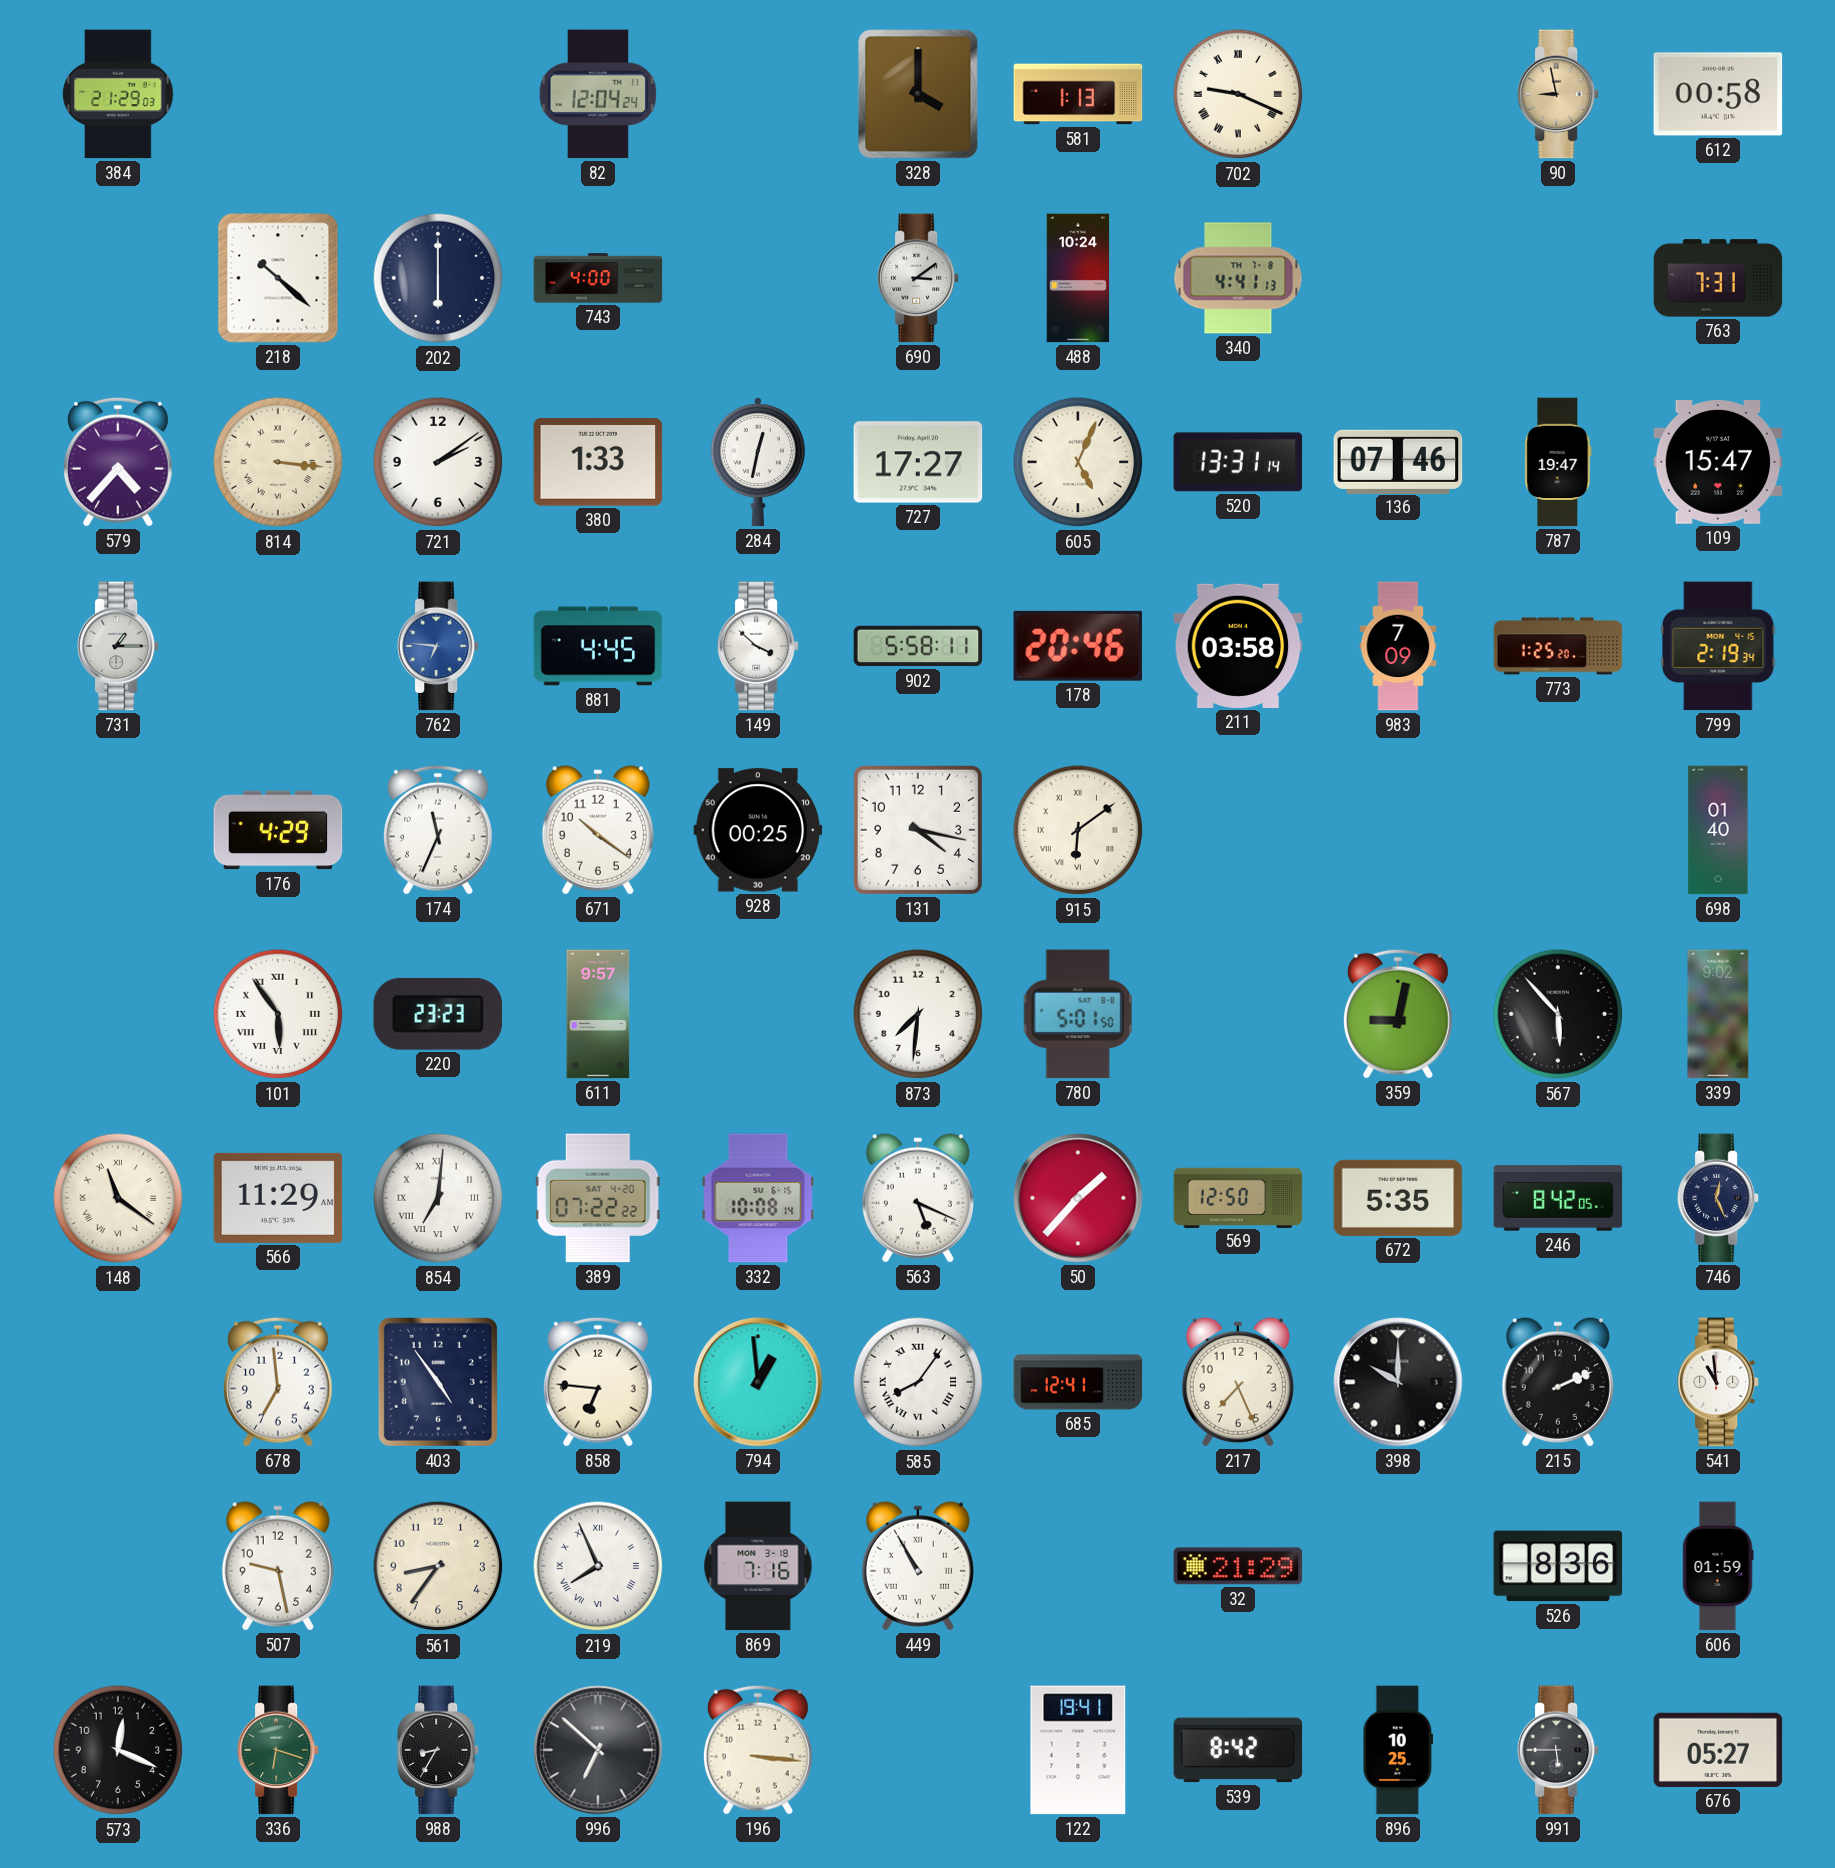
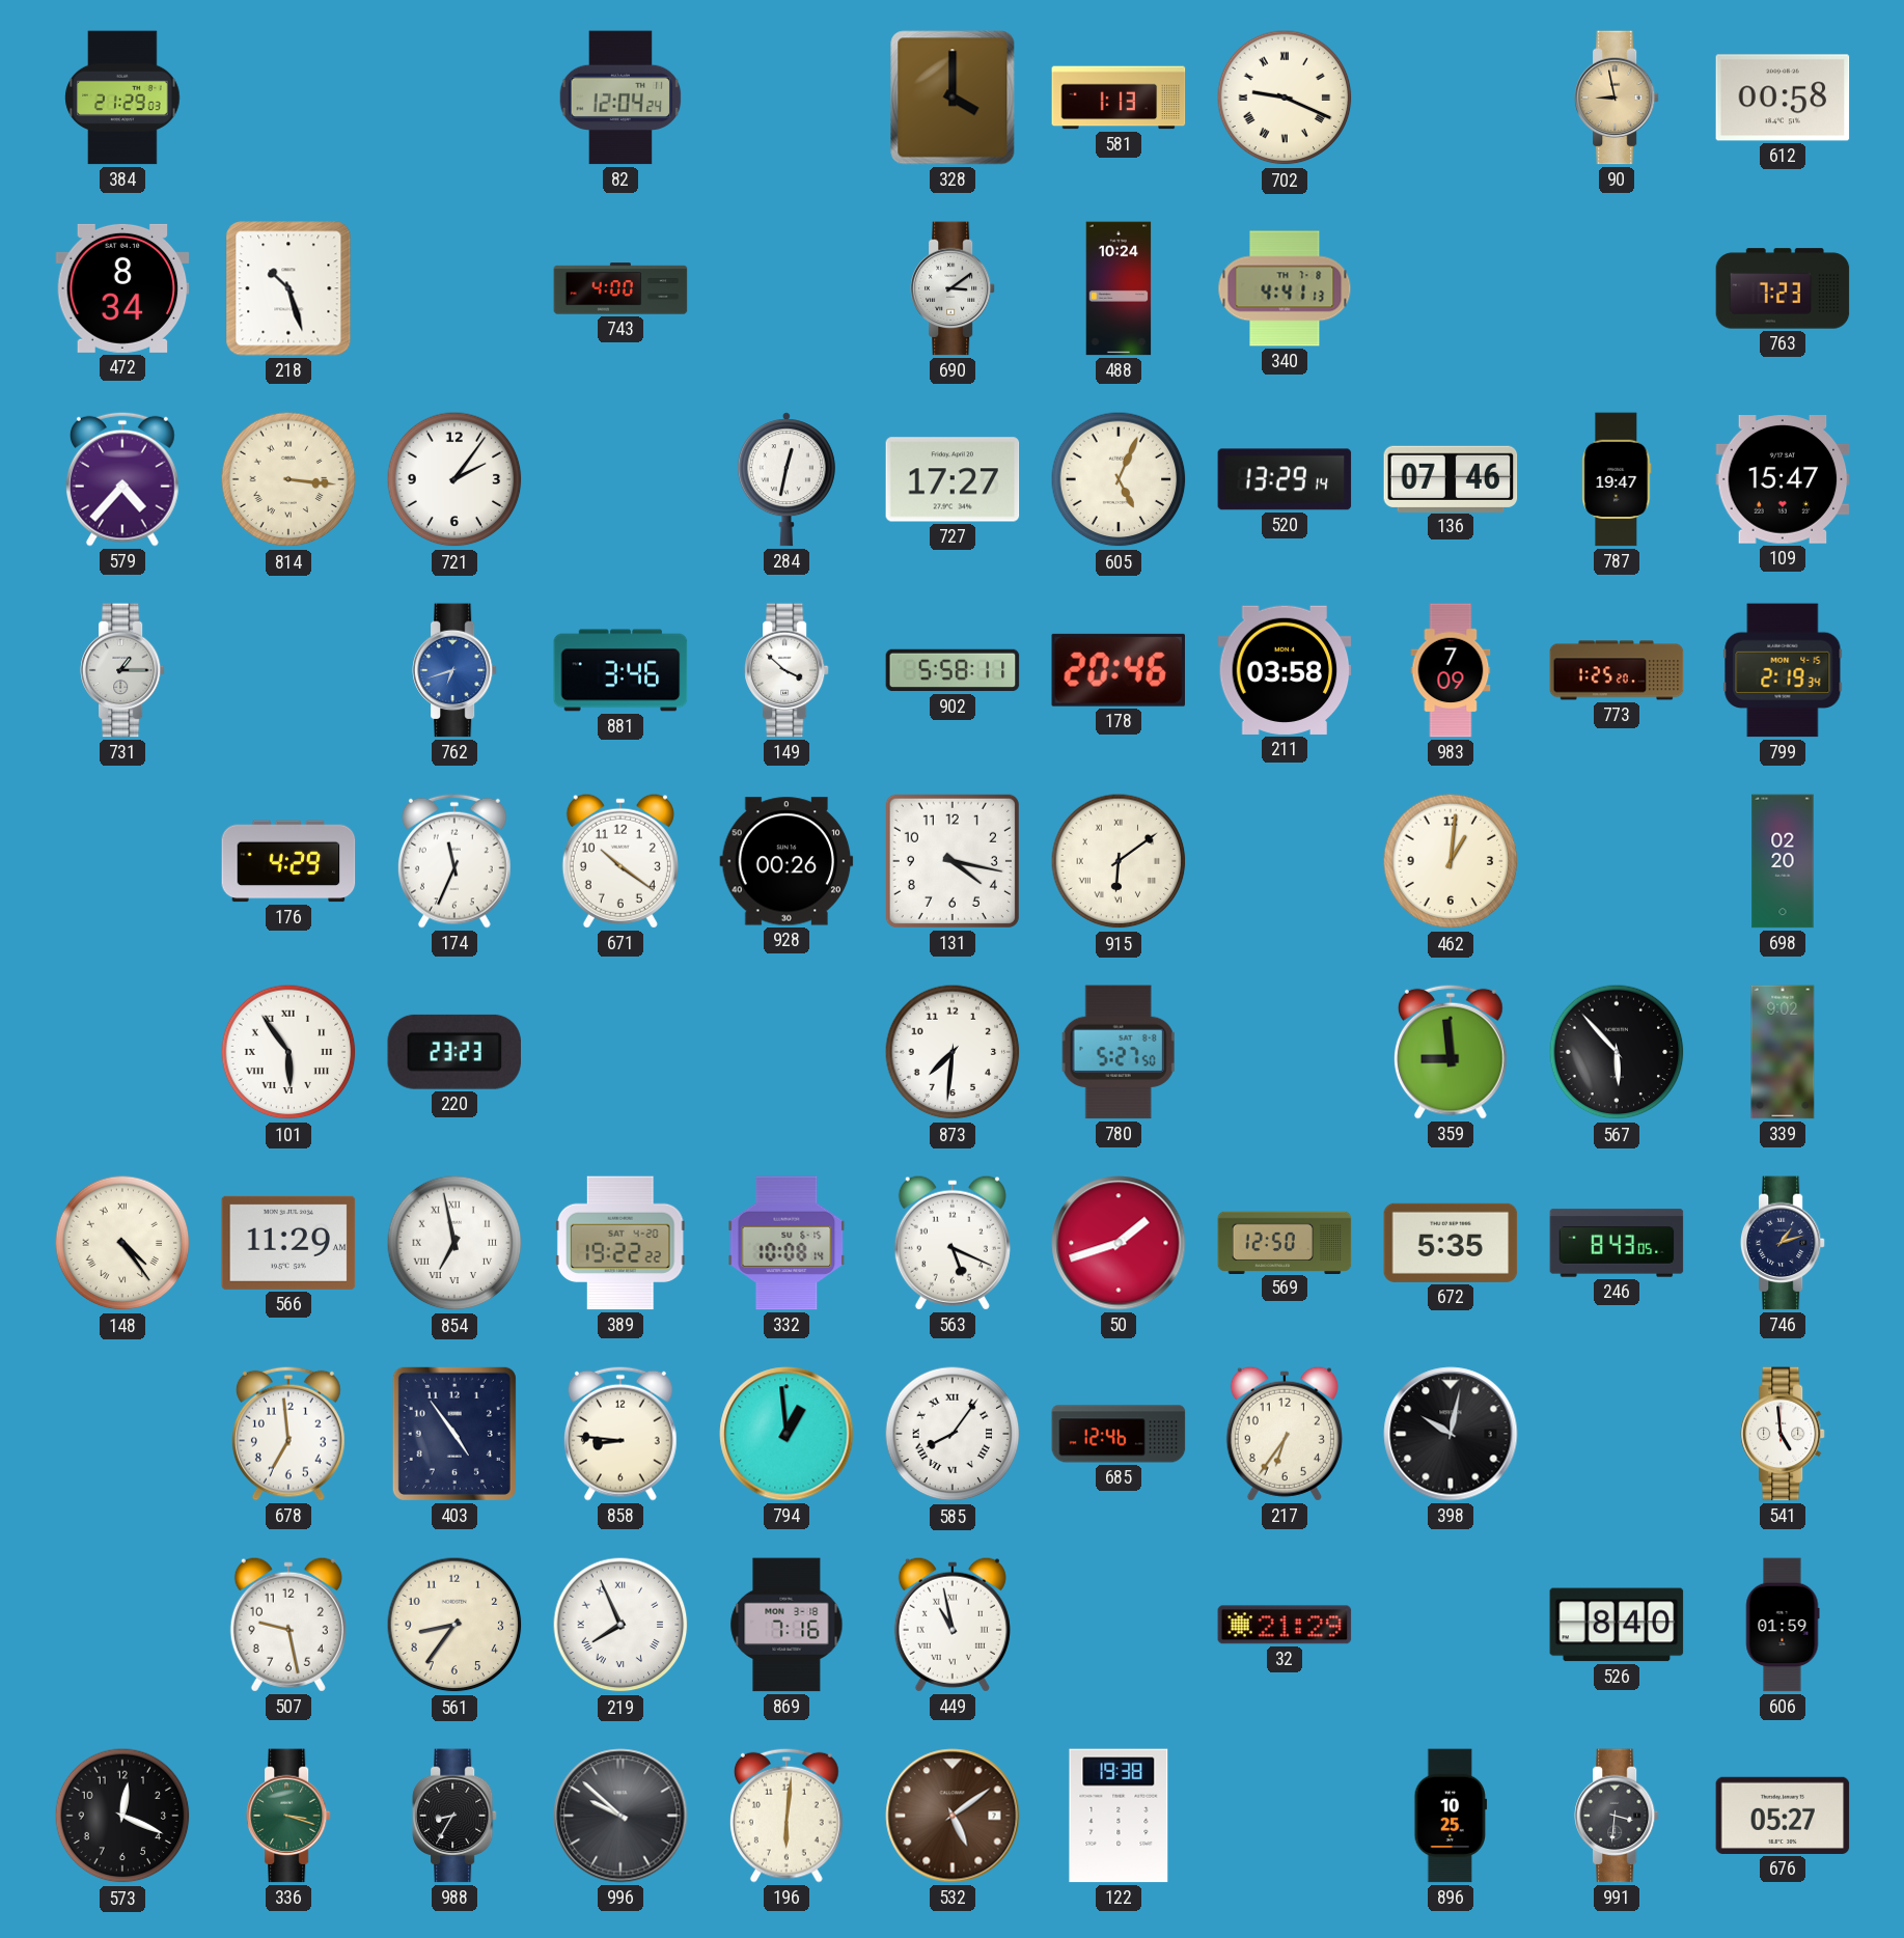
472: none -> 8:34 (122, 288)
218: 10:22 -> 10:27 (288, 288)
202: 6:00 -> none (438, 278)
763: 7:31 -> 7:23 (1783, 288)
721: 2:09 -> 2:06 (454, 479)
380: 1:33 -> none (598, 463)
520: 13:31 -> 13:29 (1285, 479)
762: 6:46 -> 6:42 (454, 670)
881: 4:45 -> 3:46 (620, 670)
928: 00:25 -> 00:26 (787, 861)
462: none -> 1:01 (1451, 861)
698: 01:40 -> 02:20 (1783, 861)
611: 9:57 -> none (598, 1014)
780: 5:01 -> 5:27 (1119, 1052)
359: 9:02 -> 8:59 (1451, 1052)
148: 11:21 -> 4:24 (122, 1243)
854: 7:01 -> 6:58 (454, 1243)
389: 07:22 -> 19:22 (620, 1243)
50: 1:37 -> 1:42 (1119, 1243)
246: 8:42 -> 8:43 (1617, 1243)
746: 12:26 -> 1:12 (1783, 1243)
858: 6:46 -> 8:46 (620, 1434)
685: 12:41 -> 12:46 (1119, 1434)
217: 7:26 -> 6:36 (1285, 1434)
398: 10:00 -> 10:02 (1451, 1434)
215: 2:11 -> none (1558, 1382)
541: 10:59 -> 4:59 (1783, 1434)
449: 10:55 -> 10:58 (953, 1625)
526: 8:36 -> 8:40 (1617, 1625)
336: 6:18 -> 3:18 (288, 1816)
996: 6:52 -> 9:52 (620, 1816)
196: 3:16 -> 6:01 (787, 1816)
532: none -> 5:09 (953, 1816)
122: 19:41 -> 19:38 (1119, 1816)
539: 8:42 -> none (1238, 1750)
991: 5:45 -> 3:31 (1617, 1816)
